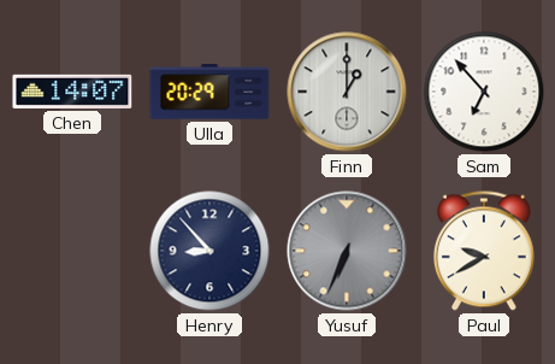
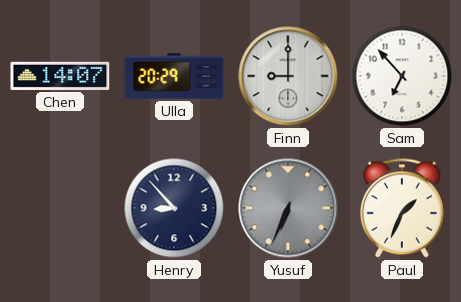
Finn: 1:00 -> 9:00 (288, 76)
Paul: 9:40 -> 1:34 (402, 208)
